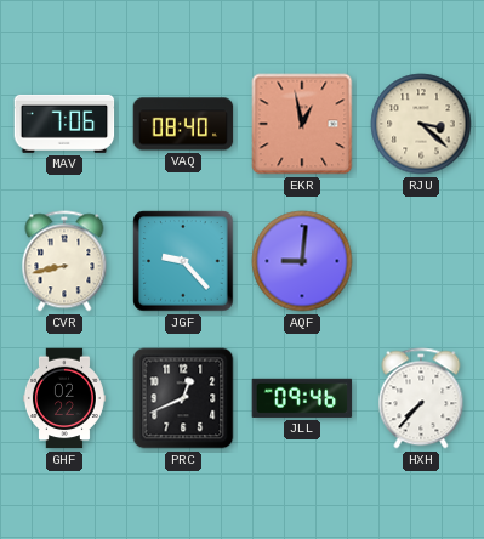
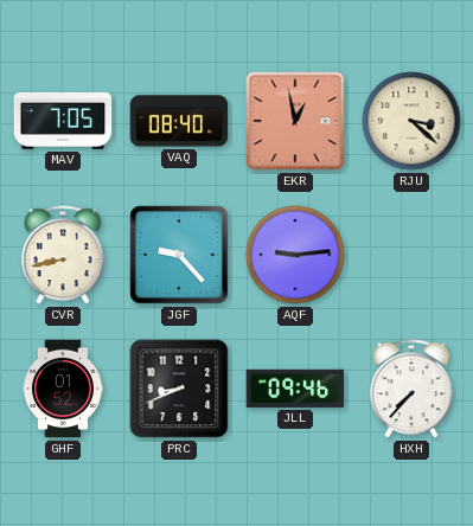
MAV: 7:06 -> 7:05 (63, 121)
AQF: 9:01 -> 9:14 (295, 255)
GHF: 02:22 -> 01:52 (63, 389)
PRC: 12:41 -> 8:41 (179, 389)
